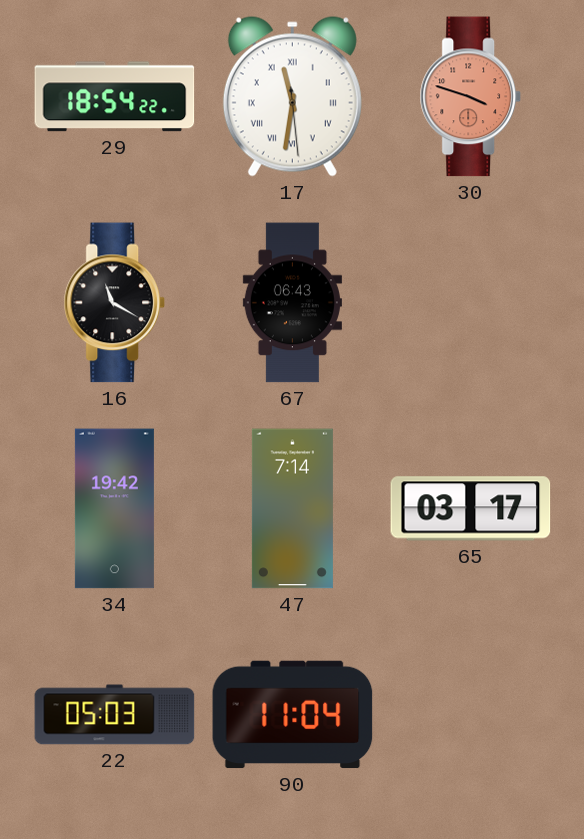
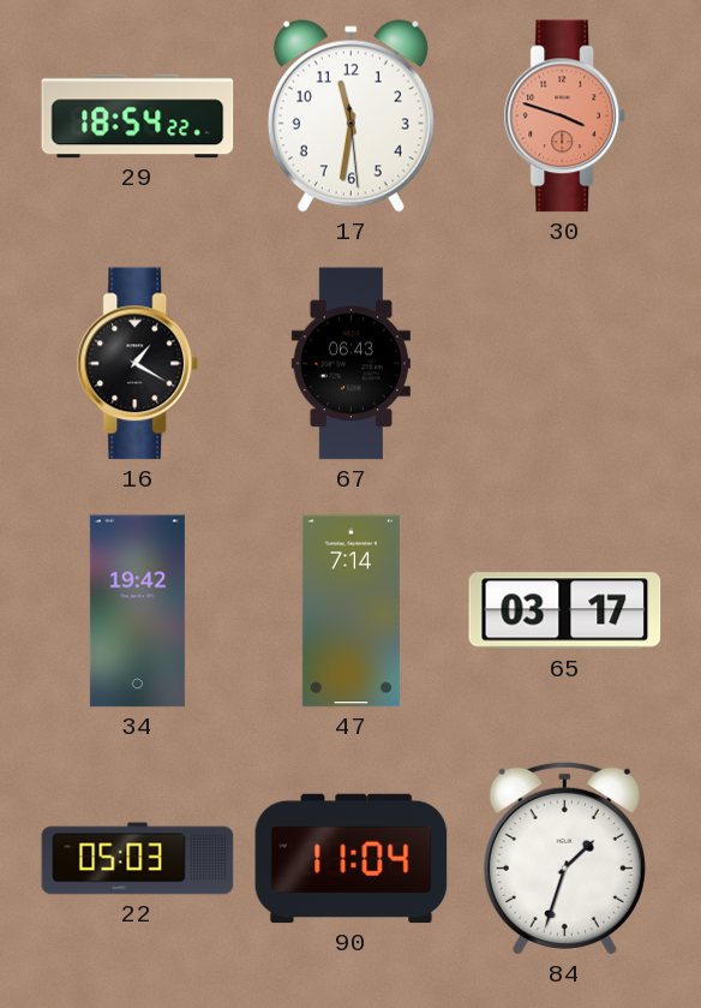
17 numerals: Roman -> Arabic (350, 117)
16: 11:20 -> 1:20 (137, 364)
84: none -> 1:33 (564, 858)
